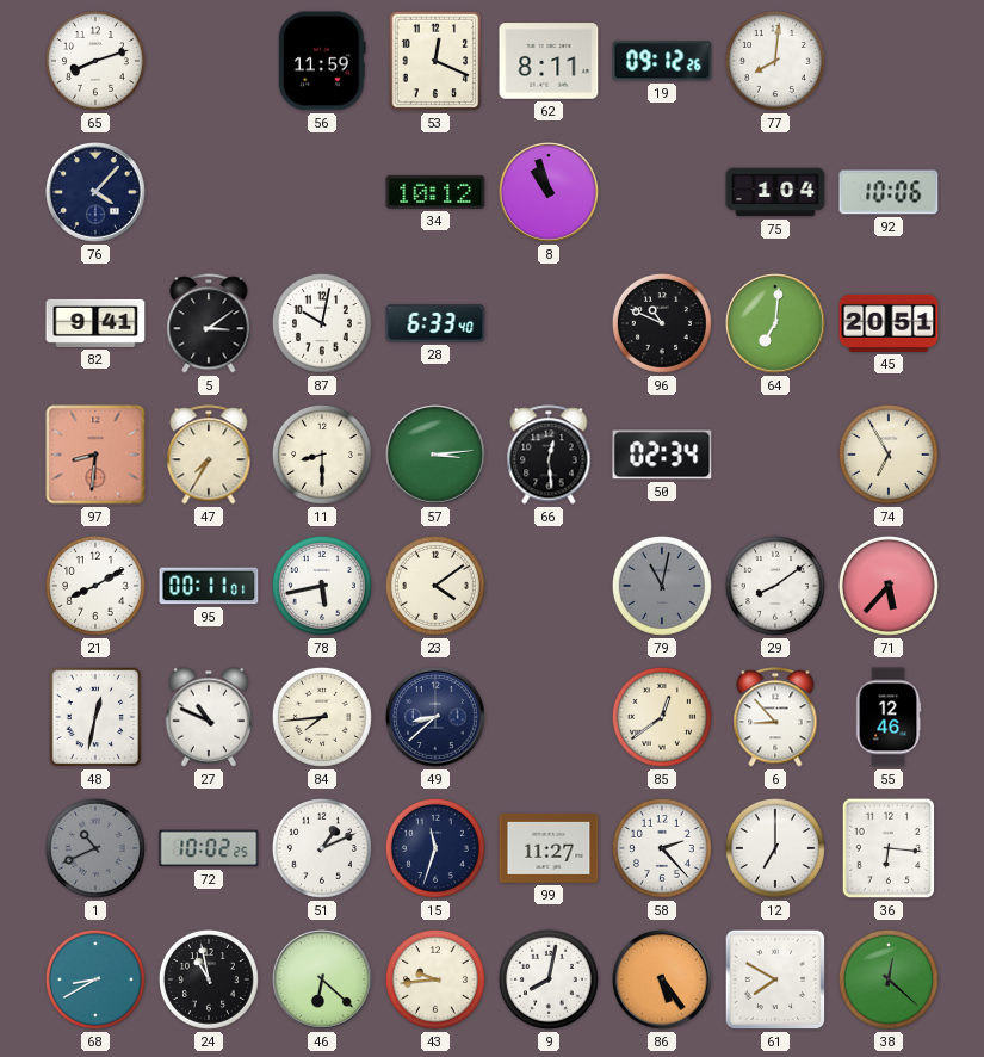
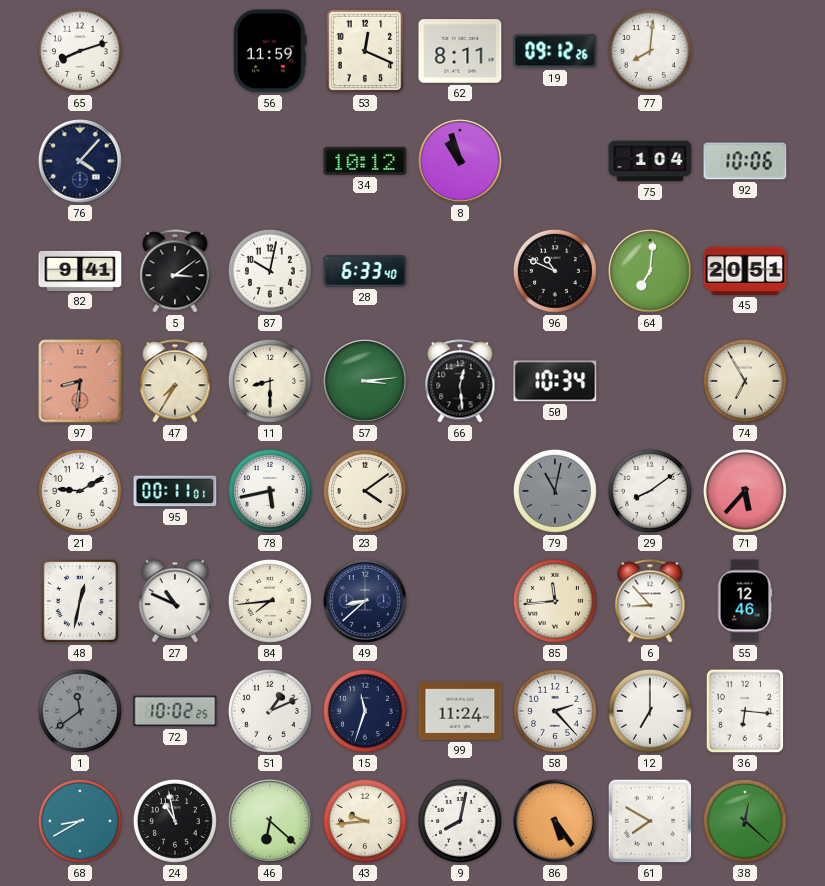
50: 02:34 -> 10:34 (555, 381)
21: 8:10 -> 9:10 (80, 491)
85: 12:39 -> 11:44 (555, 601)
1: 10:41 -> 11:39 (80, 711)
99: 11:27 -> 11:24 (460, 711)
